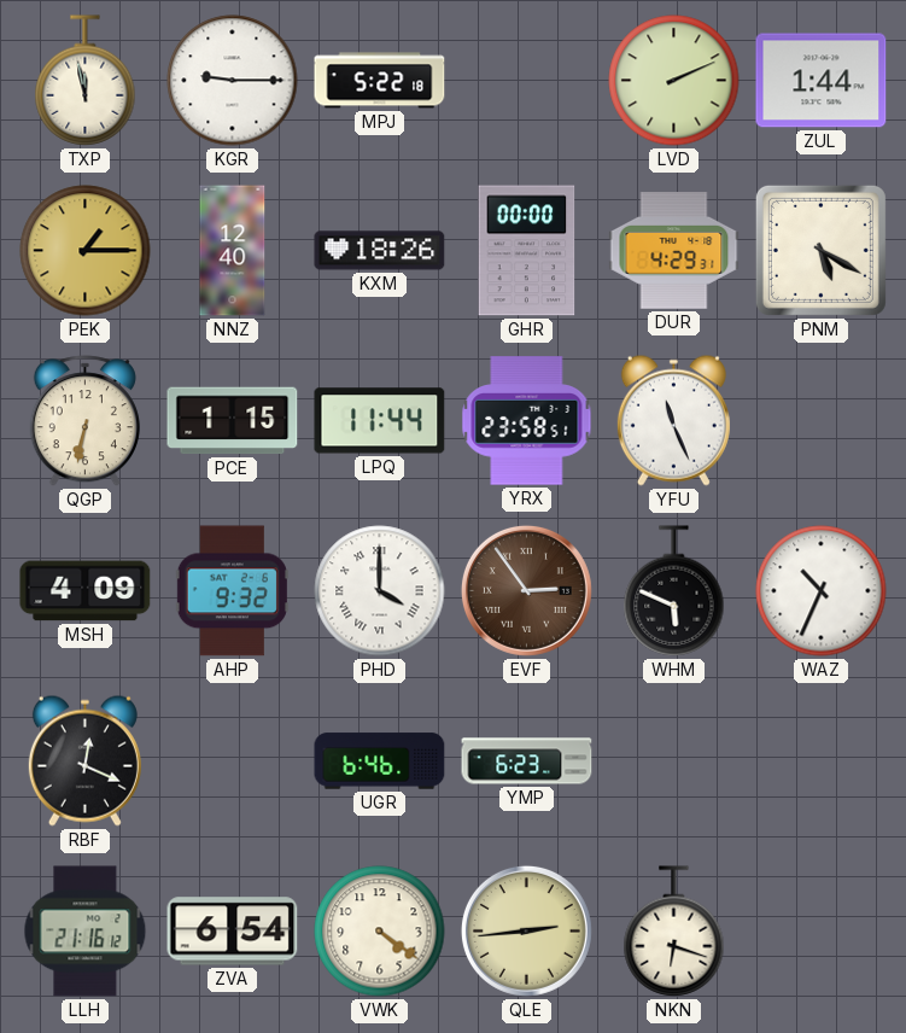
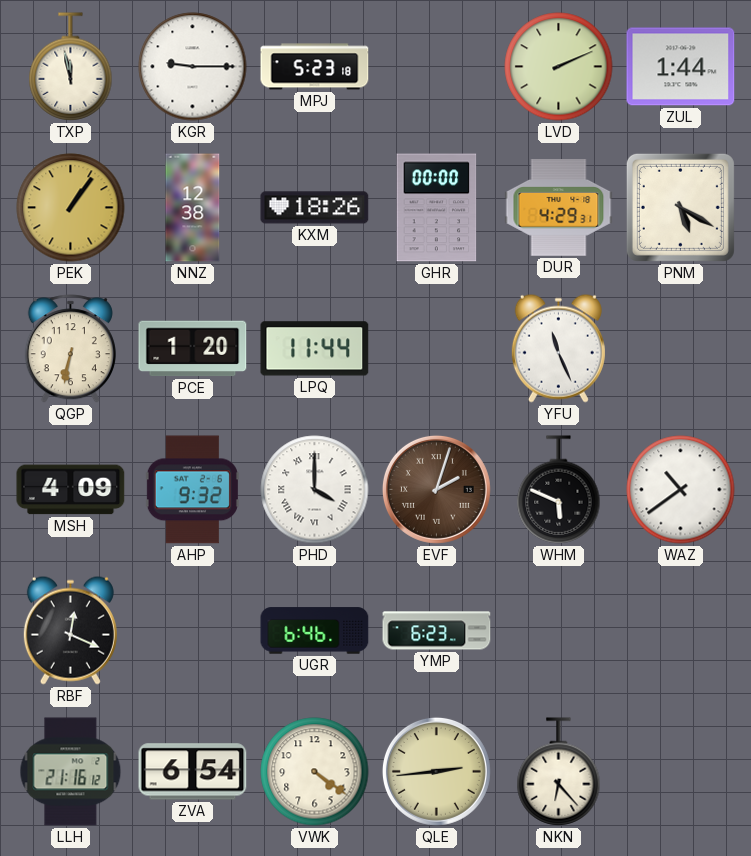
MPJ: 5:22 -> 5:23 (315, 67)
PEK: 1:15 -> 1:06 (71, 208)
NNZ: 12:40 -> 12:38 (193, 208)
PCE: 1:15 -> 1:20 (193, 349)
YRX: 23:58 -> none (527, 421)
EVF: 2:54 -> 2:03 (436, 489)
WAZ: 10:34 -> 10:39 (681, 490)
NKN: 6:18 -> 6:23 (559, 772)
